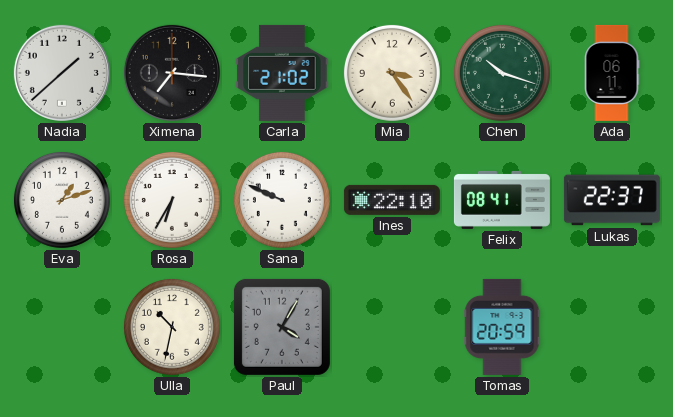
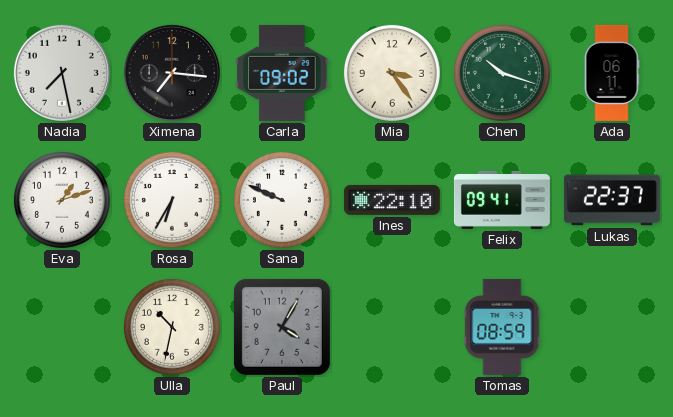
Nadia: 1:38 -> 7:28 (62, 73)
Carla: 21:02 -> 09:02 (282, 73)
Felix: 08:41 -> 09:41 (502, 200)
Tomas: 20:59 -> 08:59 (502, 327)
